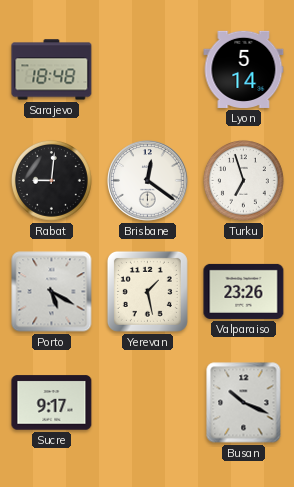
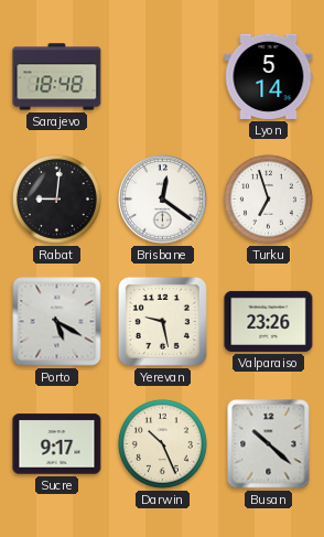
Yerevan: 1:28 -> 9:28 (162, 321)
Darwin: none -> 10:26 (162, 443)
Busan: 10:19 -> 10:22 (269, 444)
